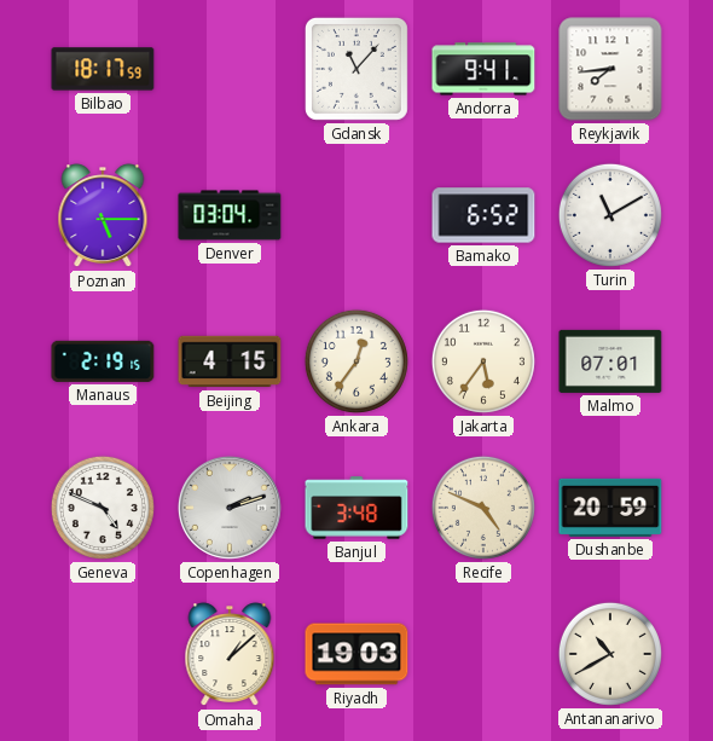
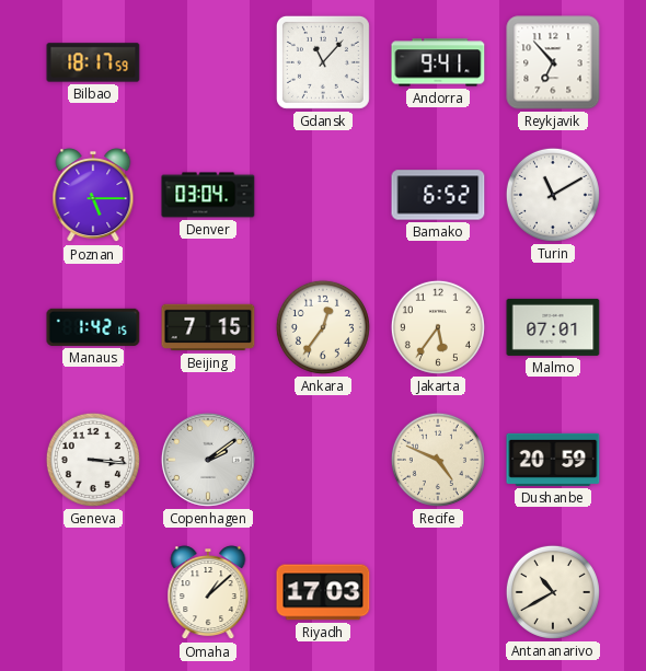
Reykjavik: 7:44 -> 6:53 (553, 62)
Manaus: 2:19 -> 1:42 (93, 327)
Beijing: 4:15 -> 7:15 (208, 327)
Geneva: 4:49 -> 3:16 (93, 460)
Copenhagen: 2:12 -> 2:09 (208, 460)
Banjul: 3:48 -> none (356, 508)
Riyadh: 19:03 -> 17:03 (323, 592)
